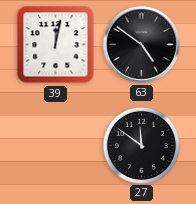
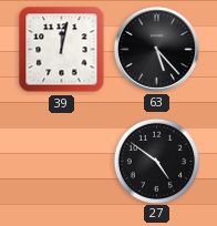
63: 4:51 -> 5:23 (156, 49)
27: 11:51 -> 4:51 (156, 161)
